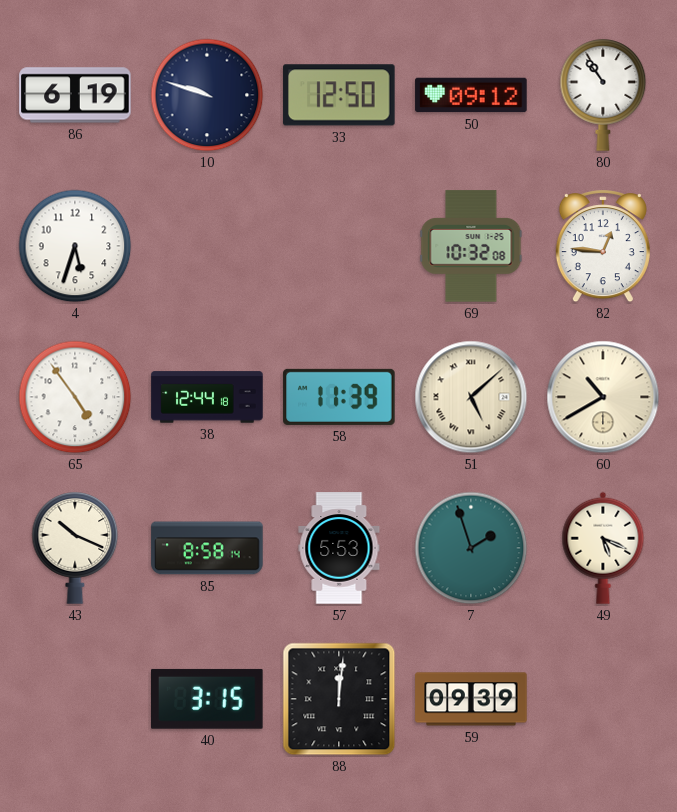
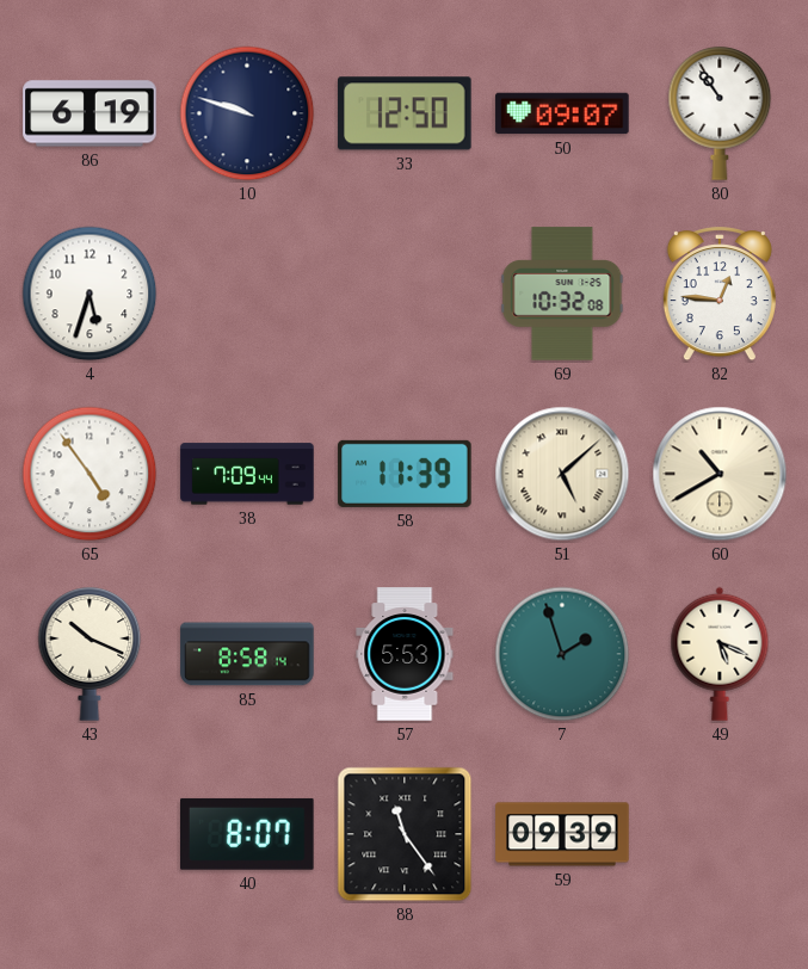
50: 09:12 -> 09:07 (562, 113)
38: 12:44 -> 7:09 (247, 474)
40: 3:15 -> 8:07 (248, 834)
88: 12:01 -> 11:24 (405, 834)
